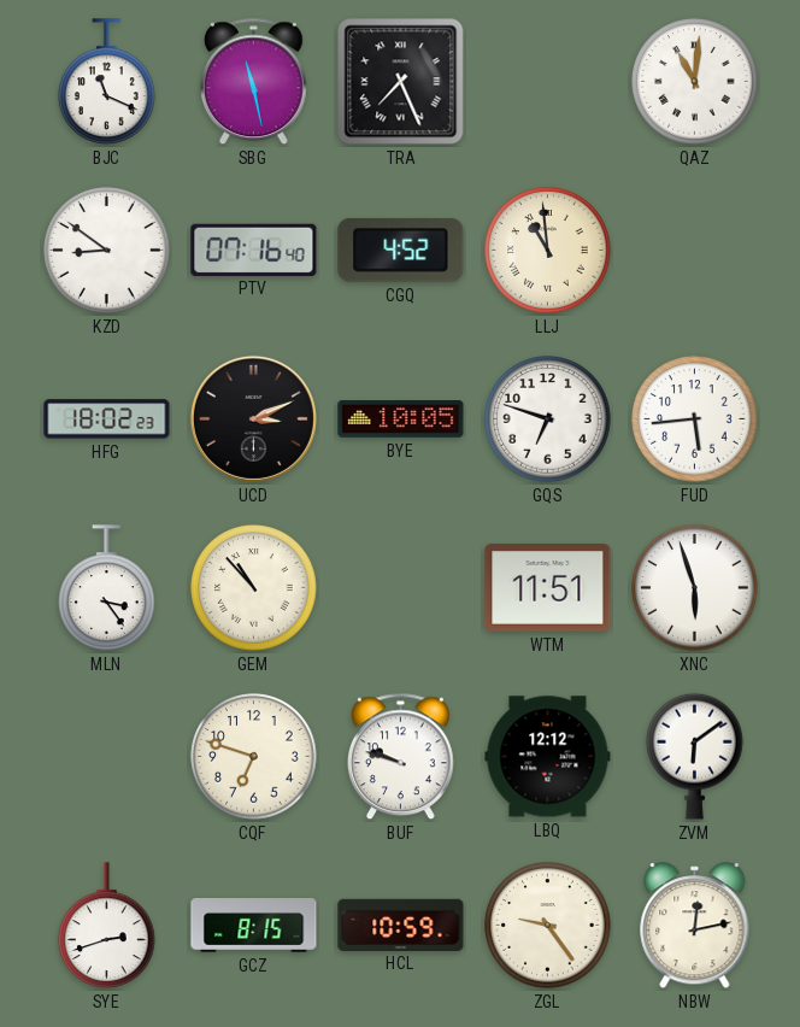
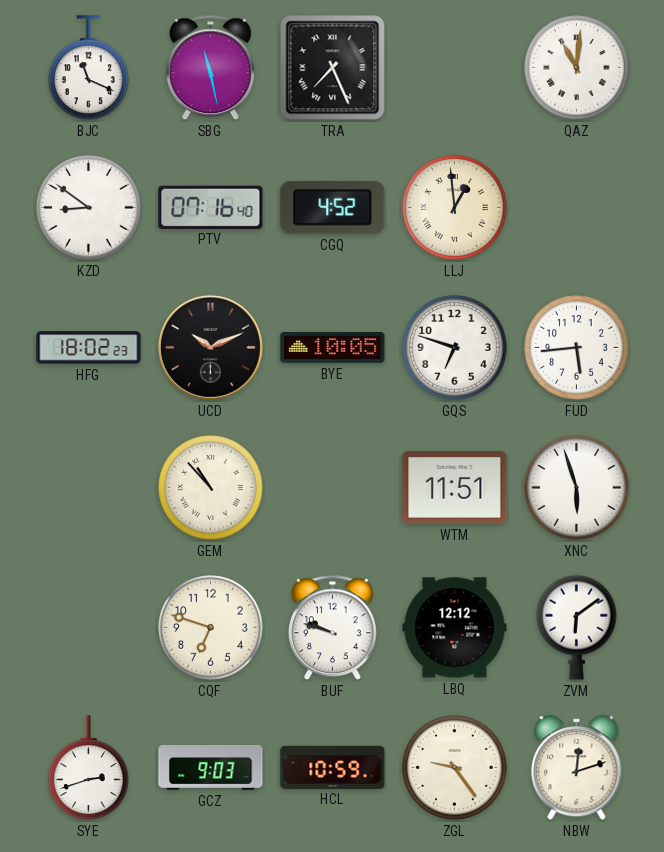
LLJ: 10:59 -> 12:59 (455, 208)
UCD: 3:11 -> 10:11 (210, 347)
MLN: 3:24 -> none (107, 588)
GCZ: 8:15 -> 9:03 (211, 768)
NBW: 12:13 -> 12:12 (577, 768)
